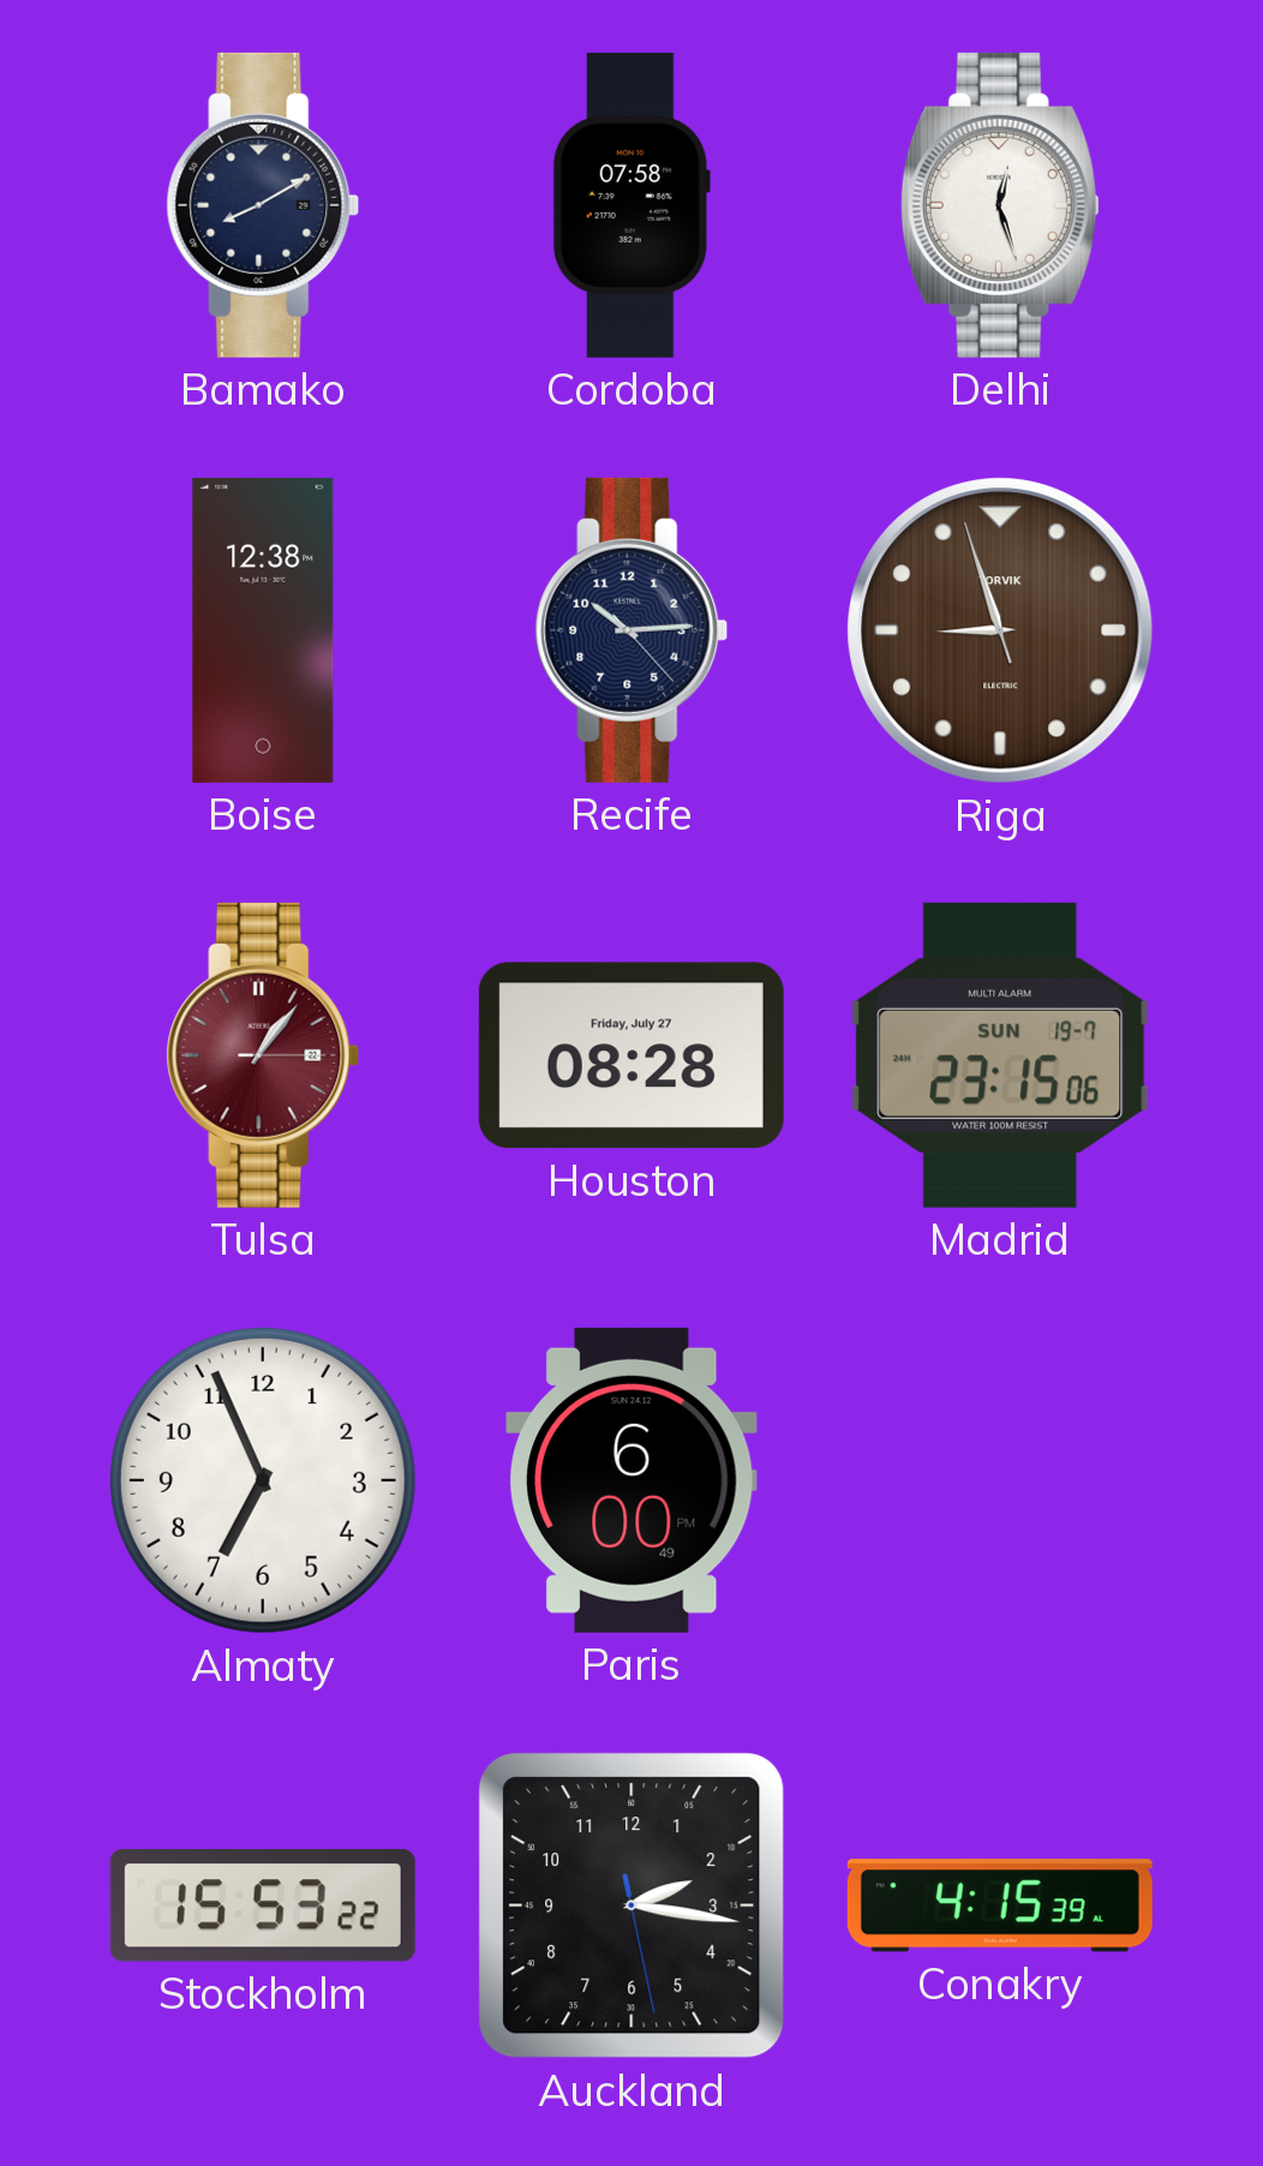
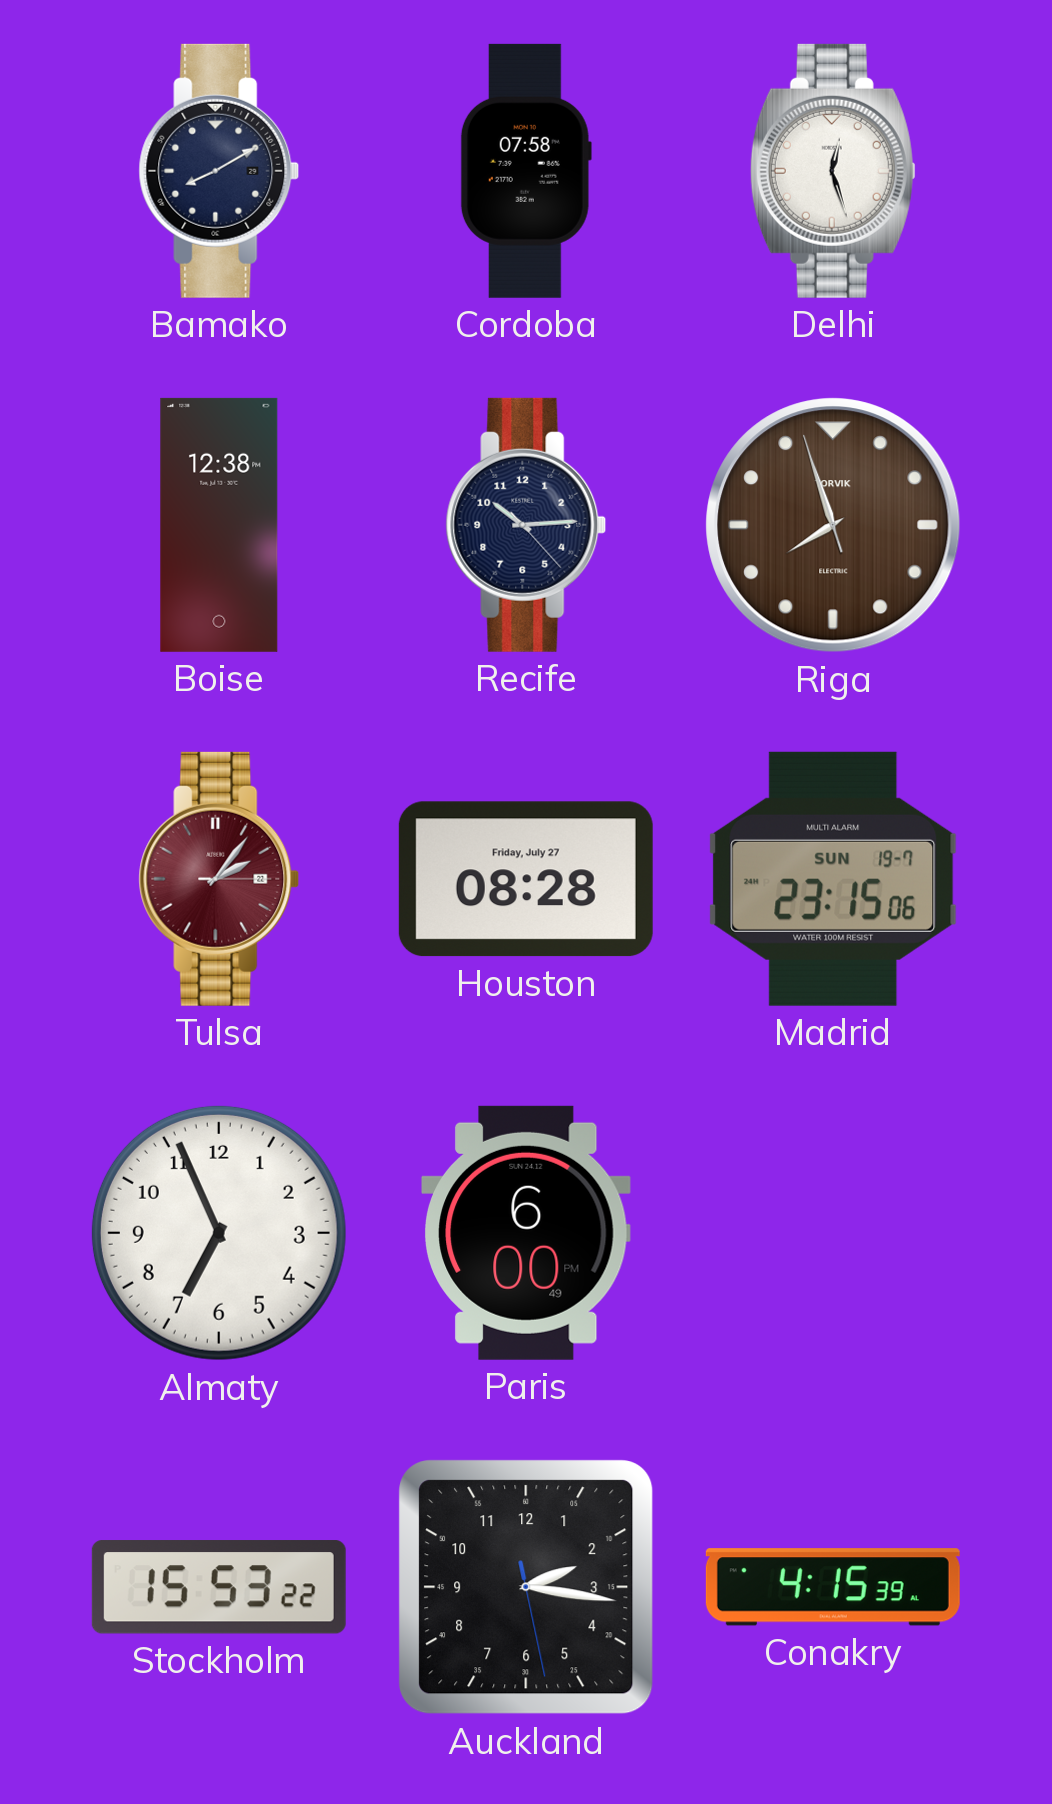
Riga: 8:56 -> 7:56 (833, 525)
Tulsa: 1:06 -> 2:06 (219, 879)
